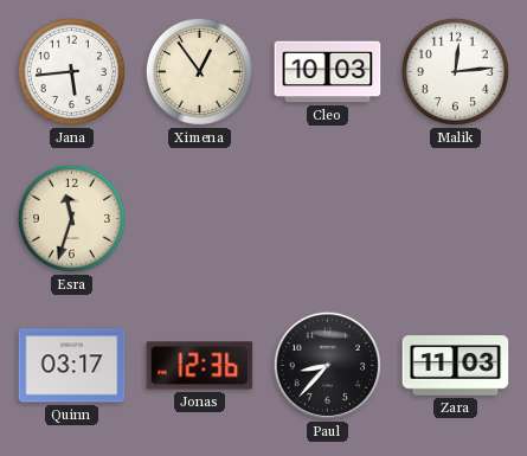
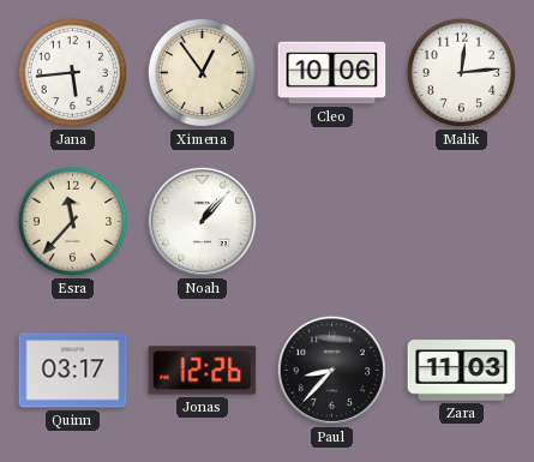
Cleo: 10:03 -> 10:06 (332, 73)
Esra: 11:33 -> 11:37 (72, 221)
Noah: none -> 1:07 (202, 221)
Jonas: 12:36 -> 12:26 (203, 371)
